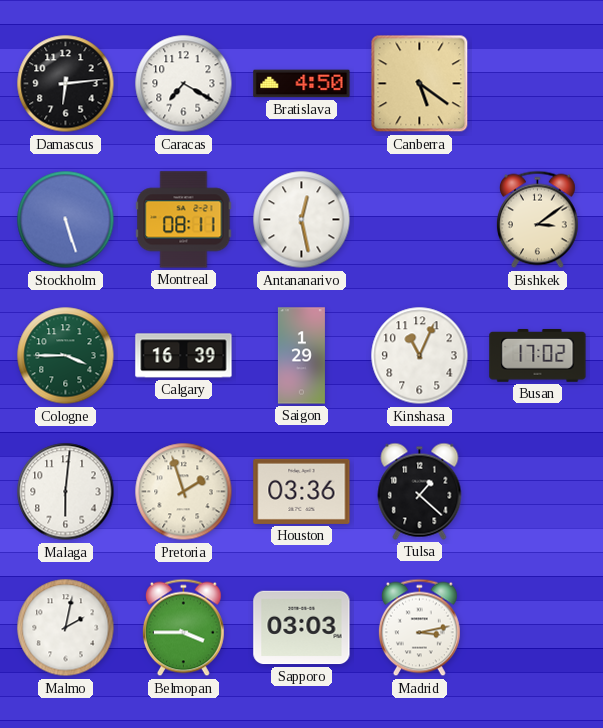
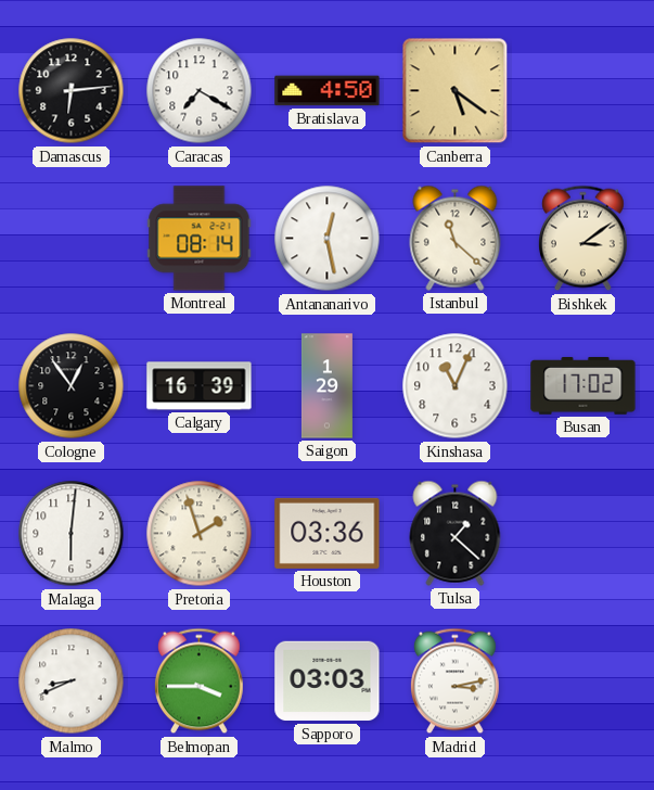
Stockholm: 5:27 -> none (66, 220)
Montreal: 08:11 -> 08:14 (200, 239)
Istanbul: none -> 11:22 (456, 238)
Cologne: 3:45 -> 12:54 (72, 386)
Cologne dial: green -> black (72, 386)
Malmo: 2:02 -> 8:41 (72, 681)
